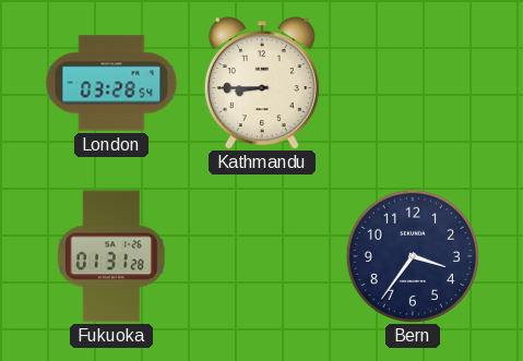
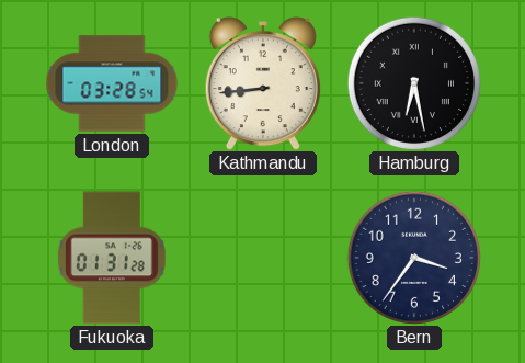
Kathmandu: 8:45 -> 8:44 (263, 83)
Hamburg: none -> 6:28 (414, 83)
